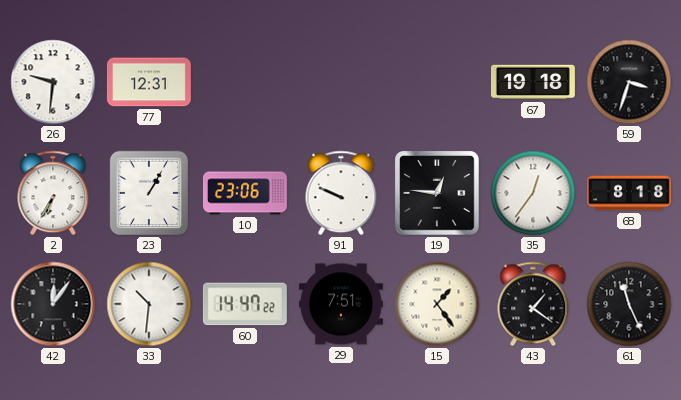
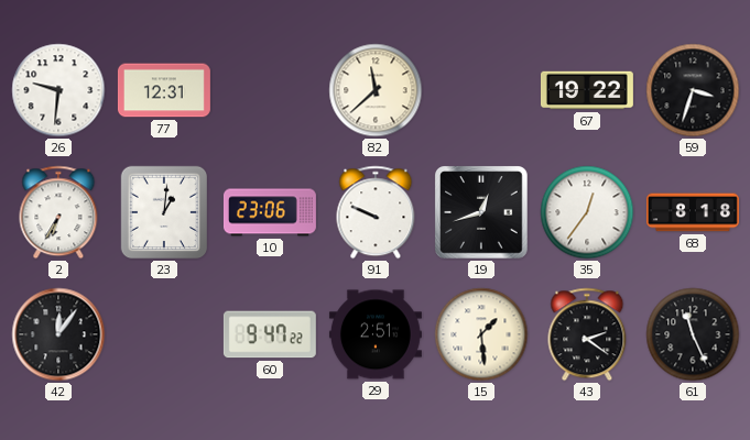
82: none -> 11:38 (376, 90)
67: 19:18 -> 19:22 (587, 90)
23: 1:05 -> 1:01 (164, 212)
19: 12:46 -> 12:42 (481, 212)
33: 10:31 -> none (149, 304)
60: 14:47 -> 9:47 (270, 334)
29: 7:51 -> 2:51 (376, 334)
15: 1:24 -> 1:29 (481, 334)
43: 1:21 -> 2:21 (587, 334)
